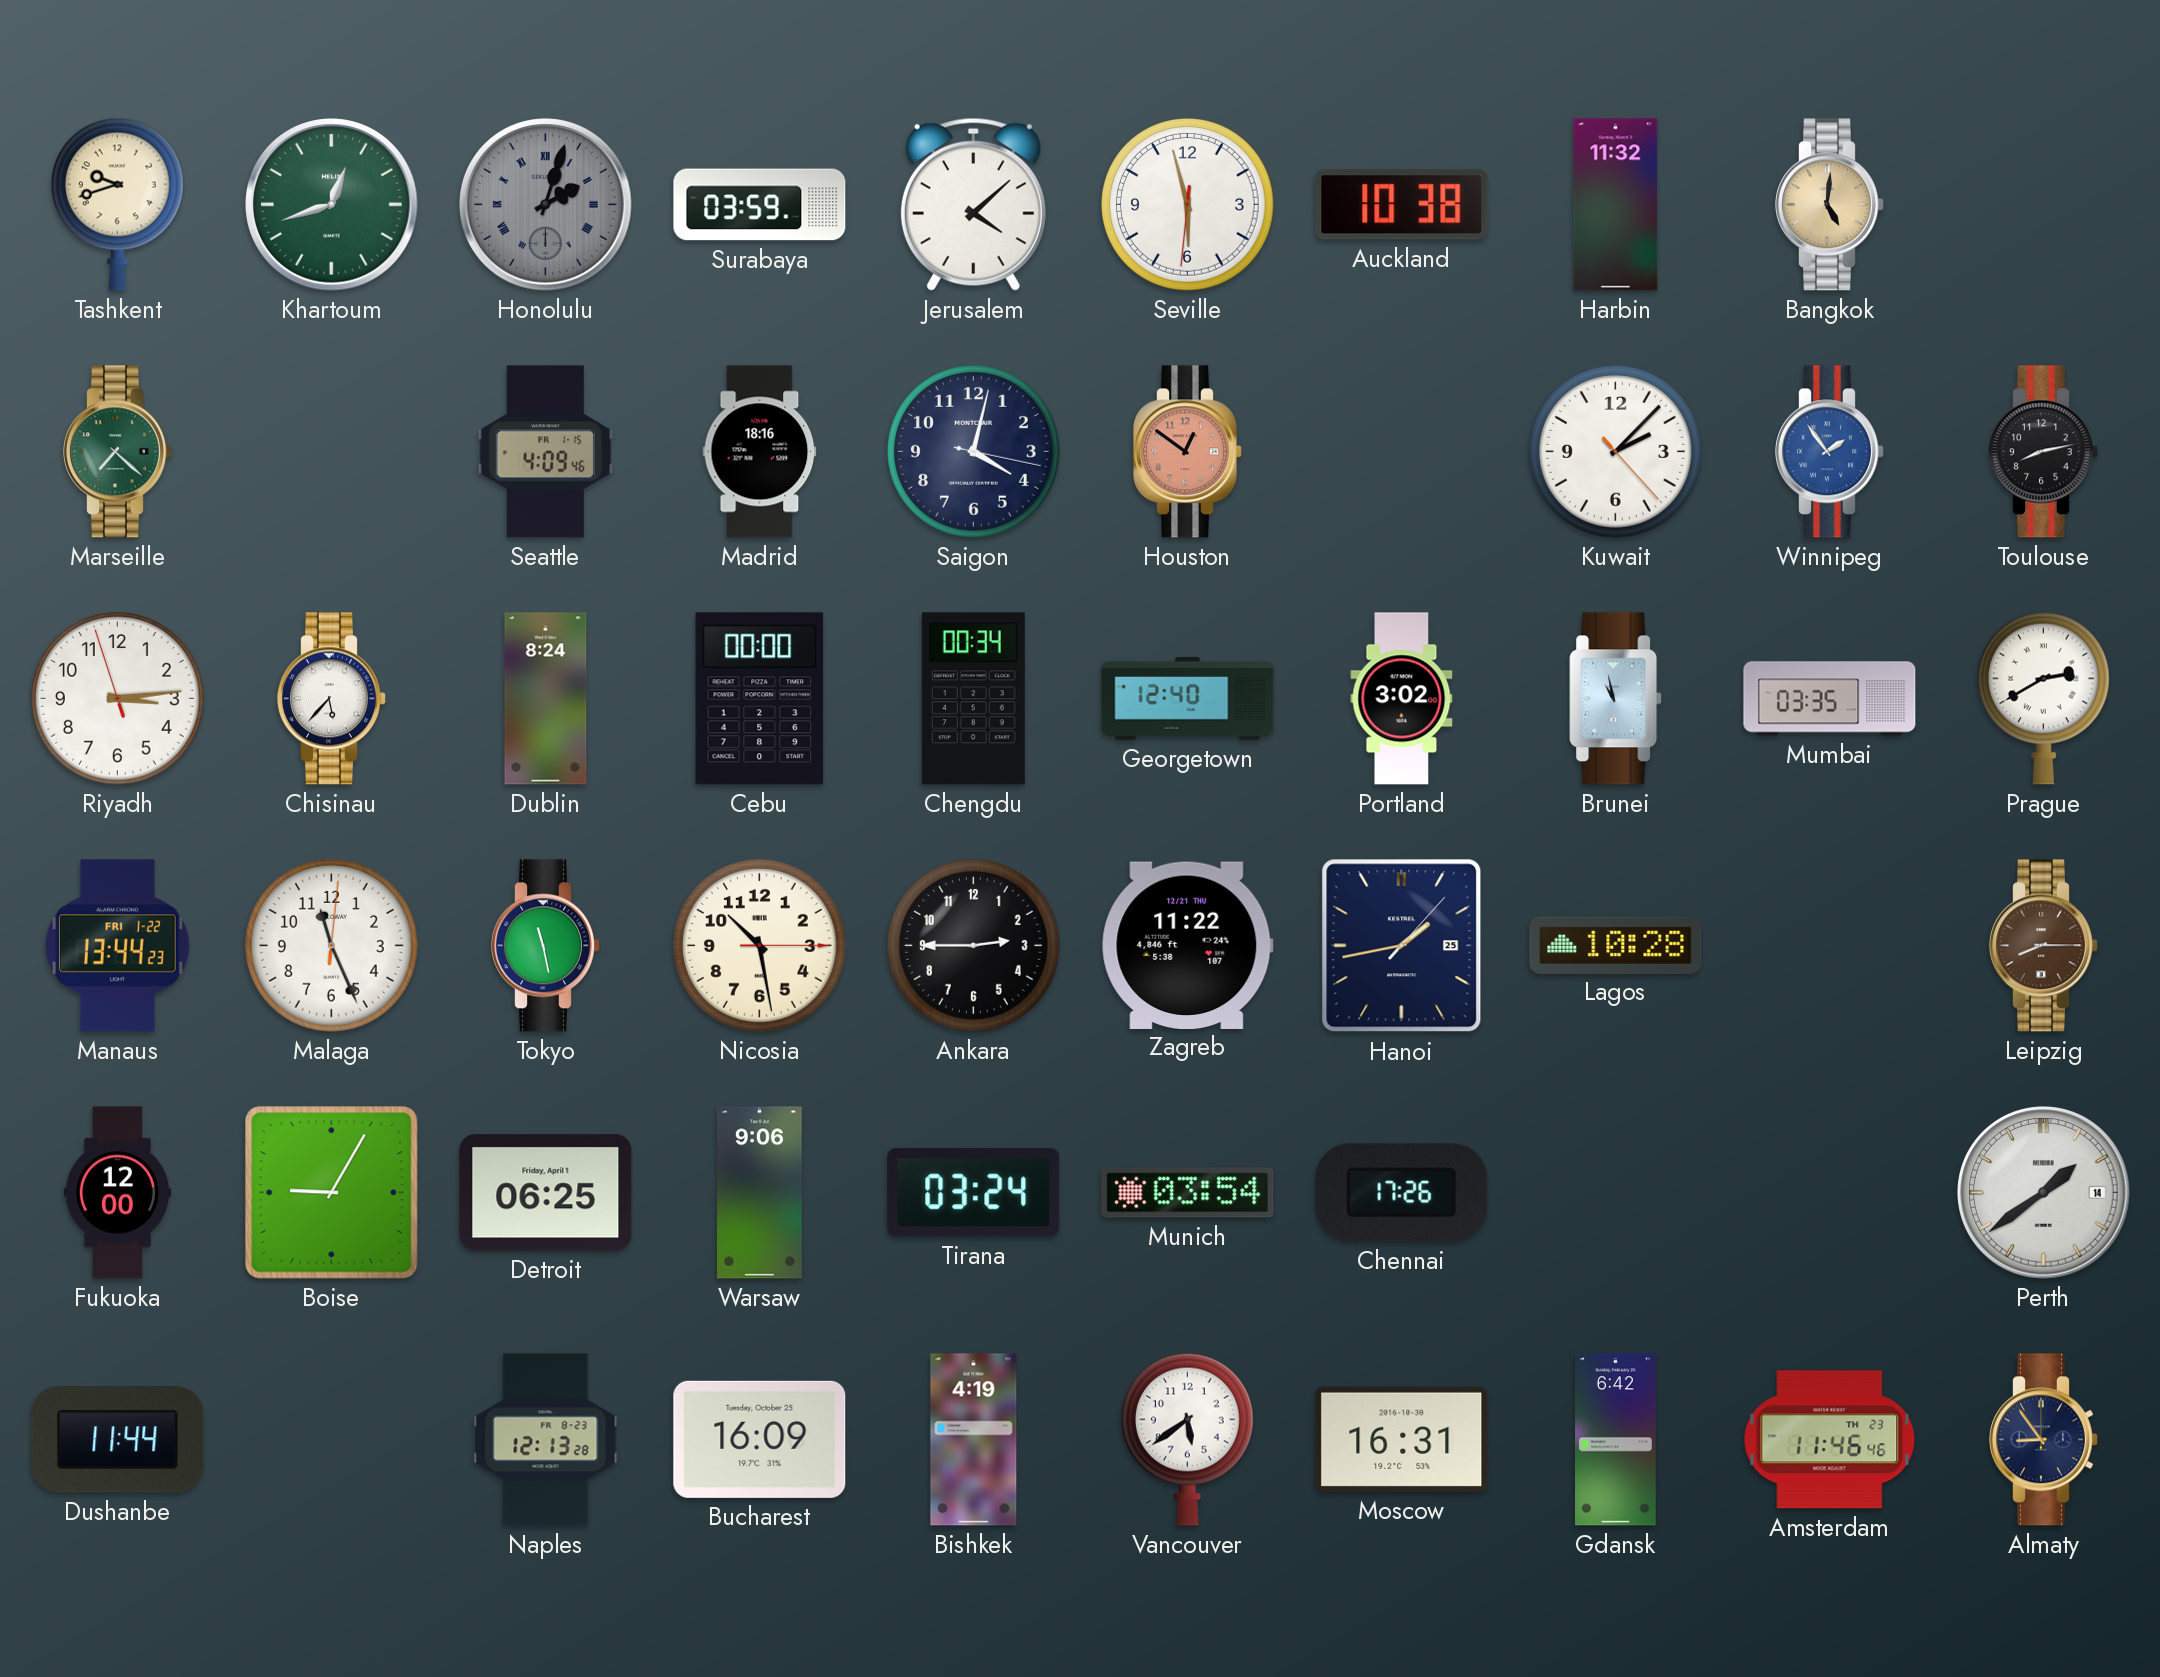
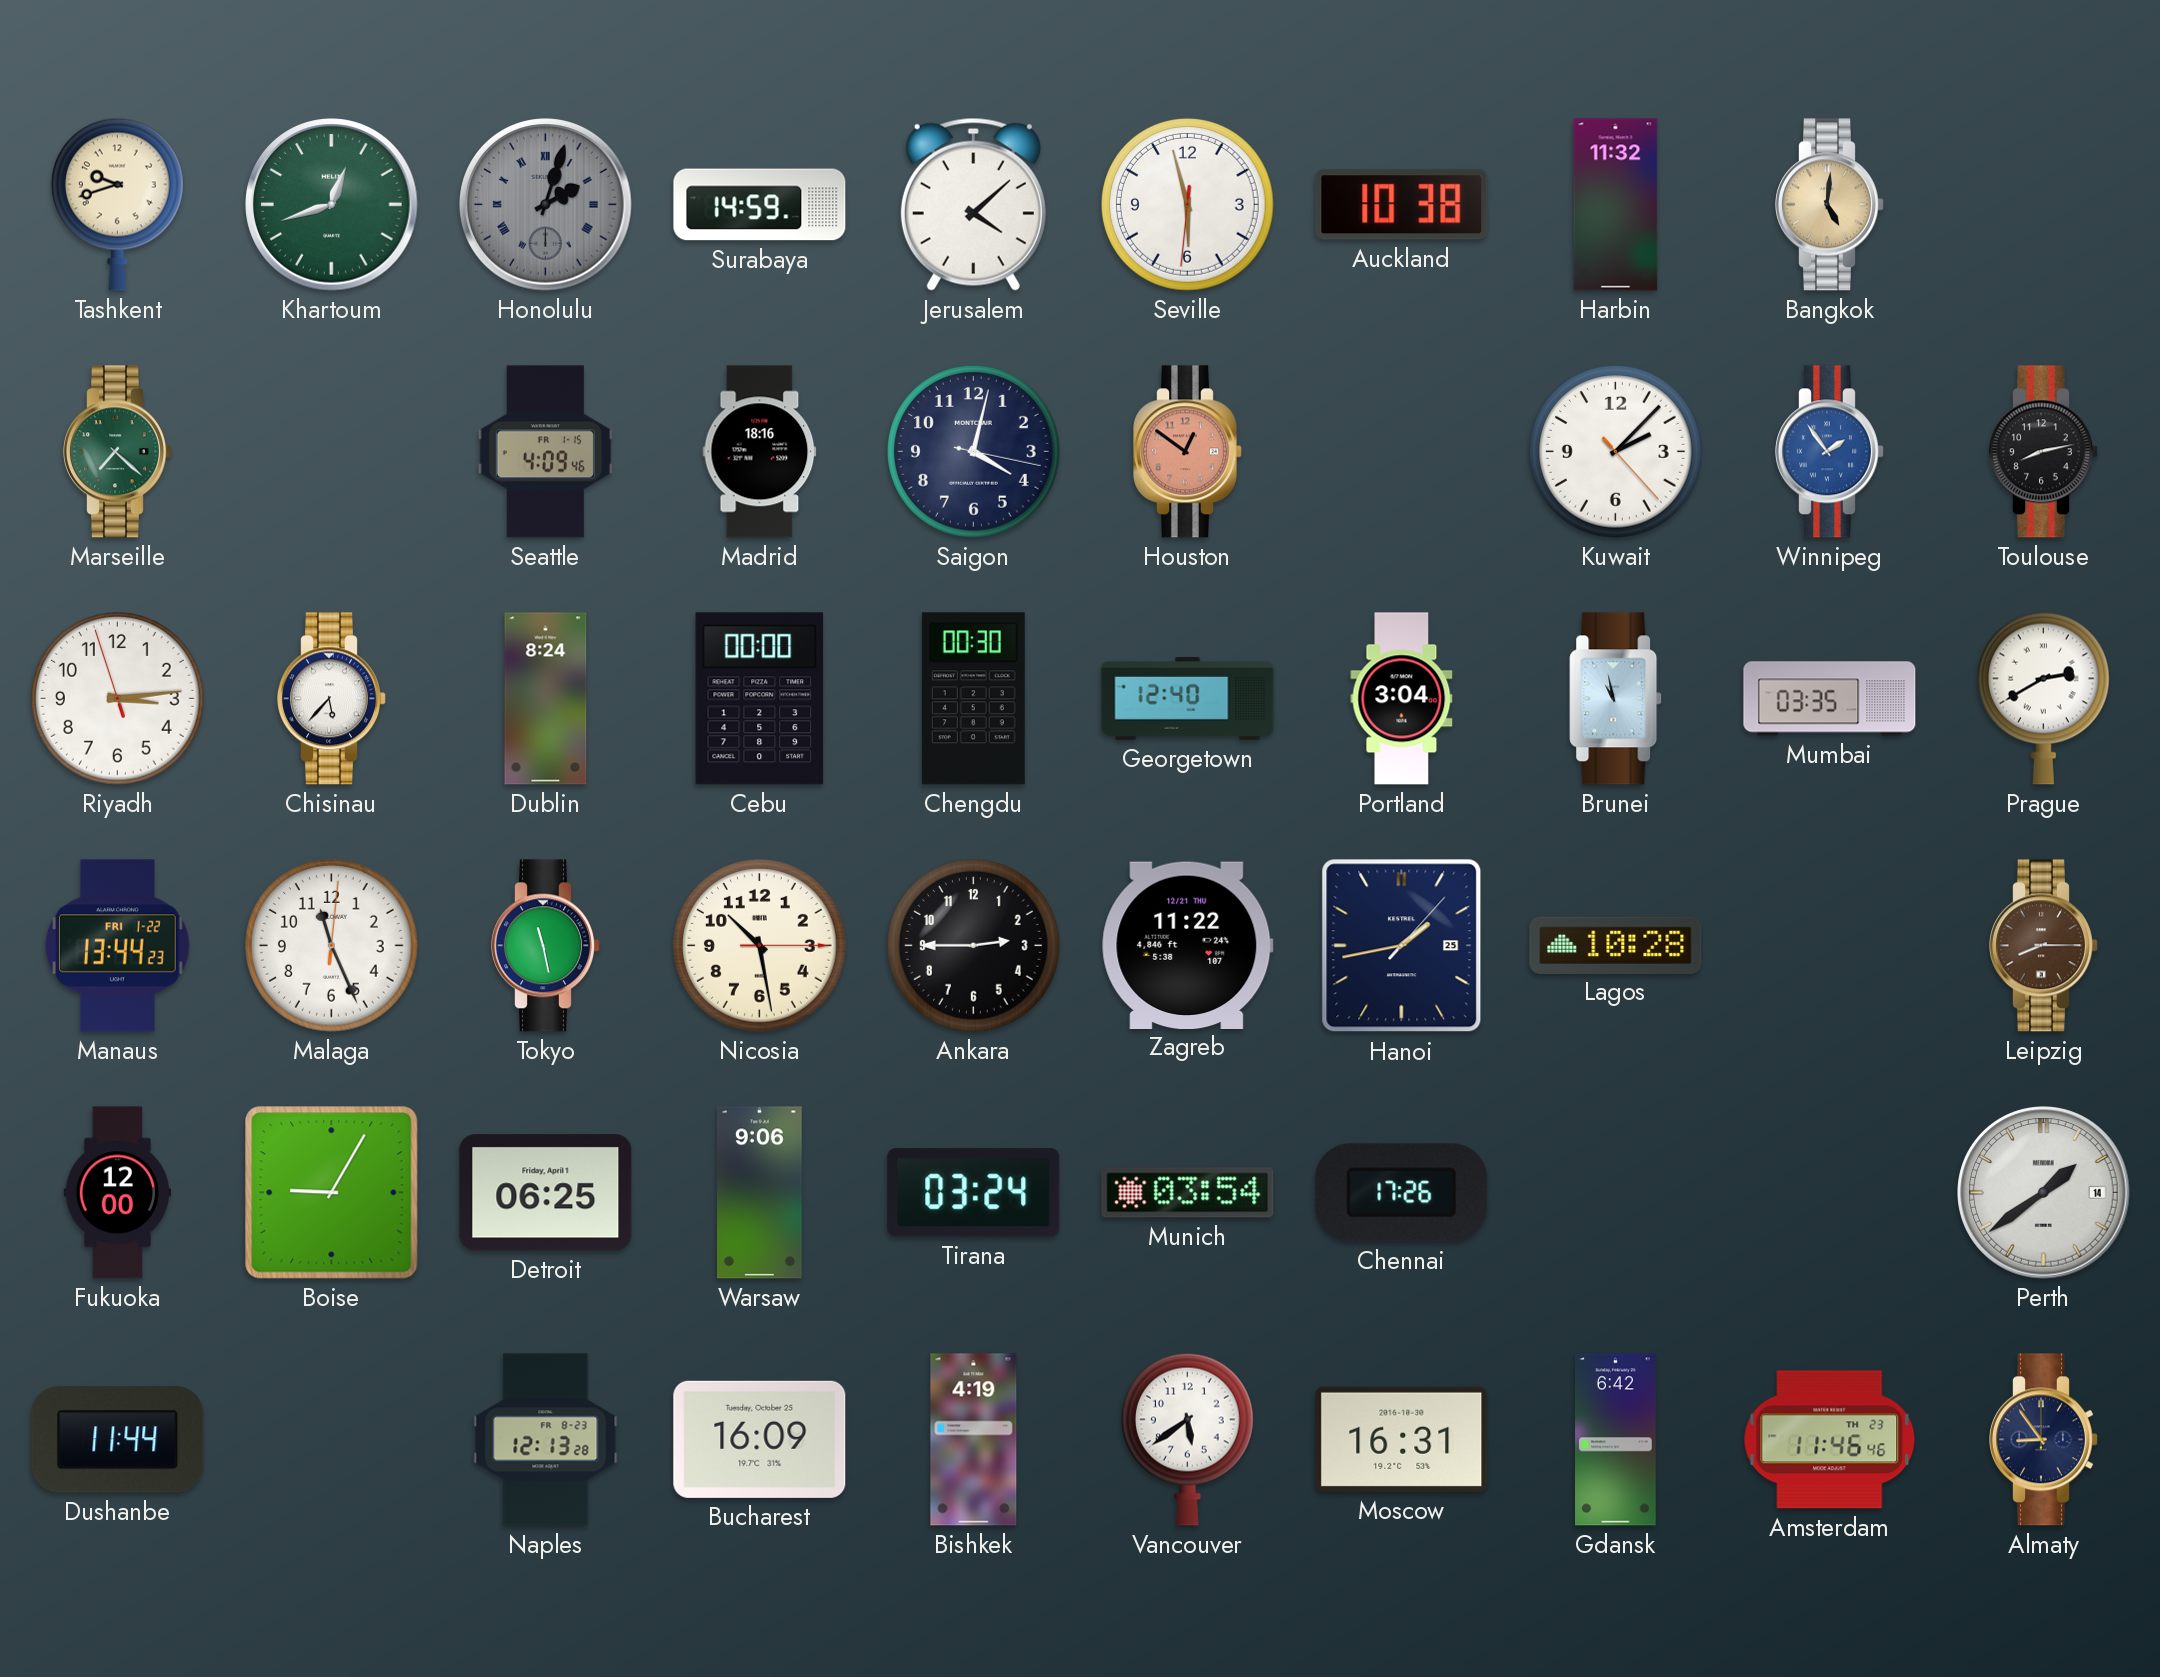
Surabaya: 03:59 -> 14:59 (760, 205)
Chengdu: 00:34 -> 00:30 (973, 699)
Portland: 3:02 -> 3:04 (1402, 699)
